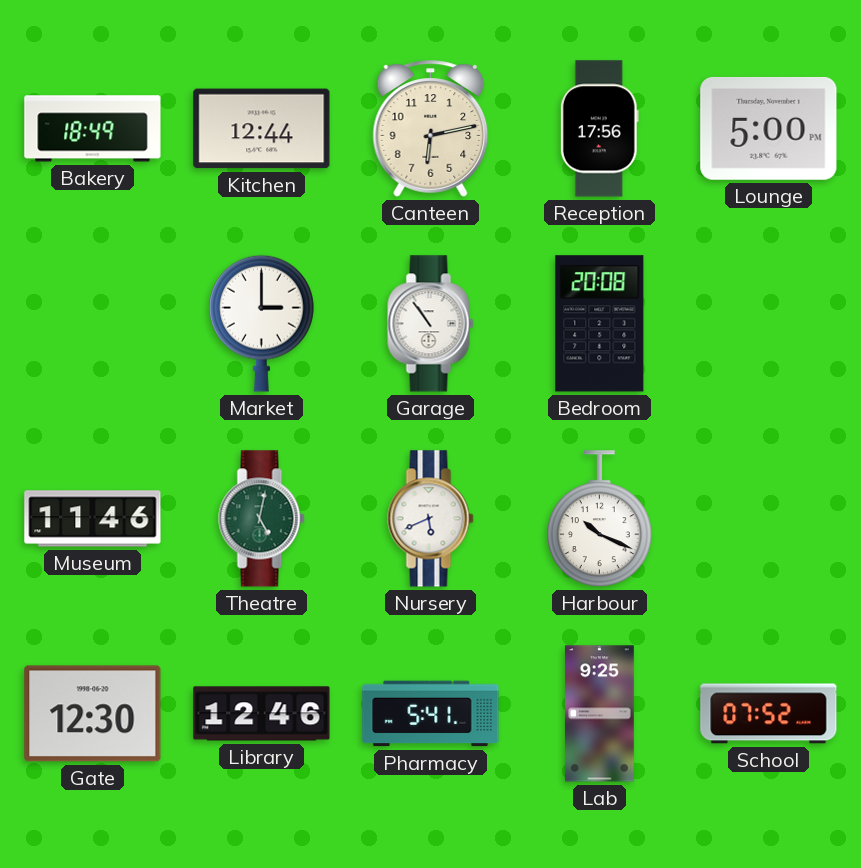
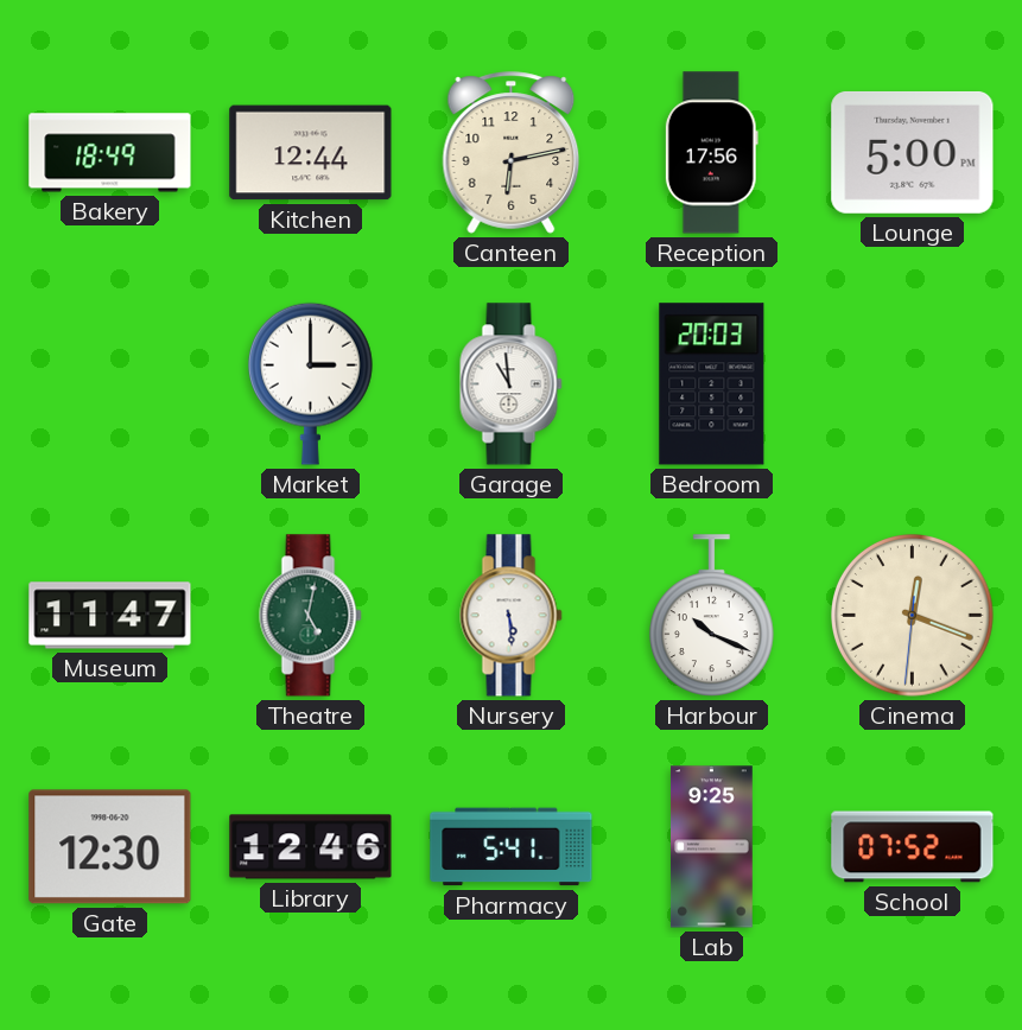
Garage: 10:54 -> 10:59 (512, 384)
Bedroom: 20:08 -> 20:03 (712, 384)
Museum: 11:46 -> 11:47 (110, 616)
Nursery: 5:41 -> 5:29 (512, 616)
Cinema: none -> 12:18 (913, 616)
